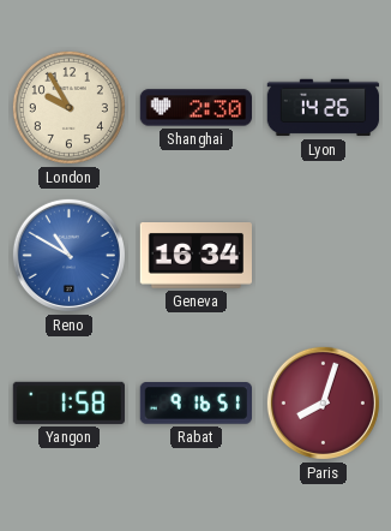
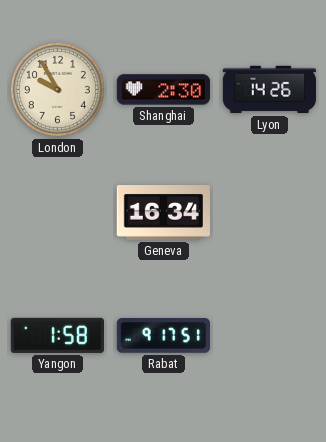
Reno: 10:50 -> none (68, 255)
Rabat: 9:16 -> 9:17 (163, 336)
Paris: 8:03 -> none (323, 402)
